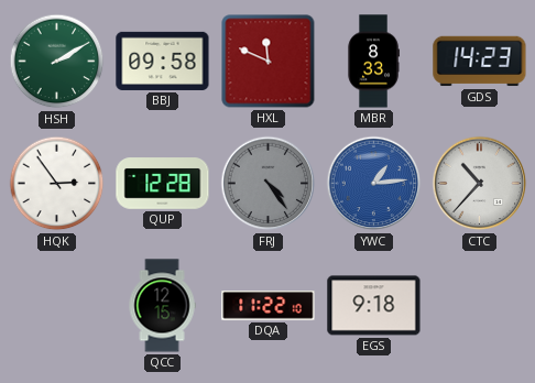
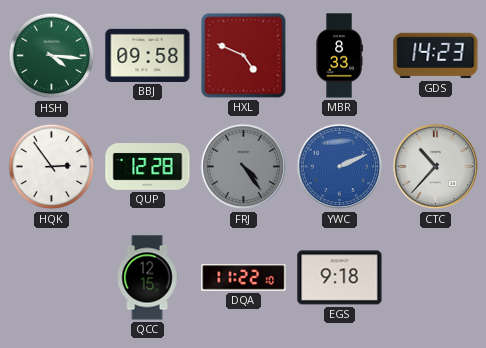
HSH: 2:10 -> 4:16 (52, 56)
HXL: 11:49 -> 4:49 (244, 56)
YWC: 1:14 -> 2:11 (340, 167)
